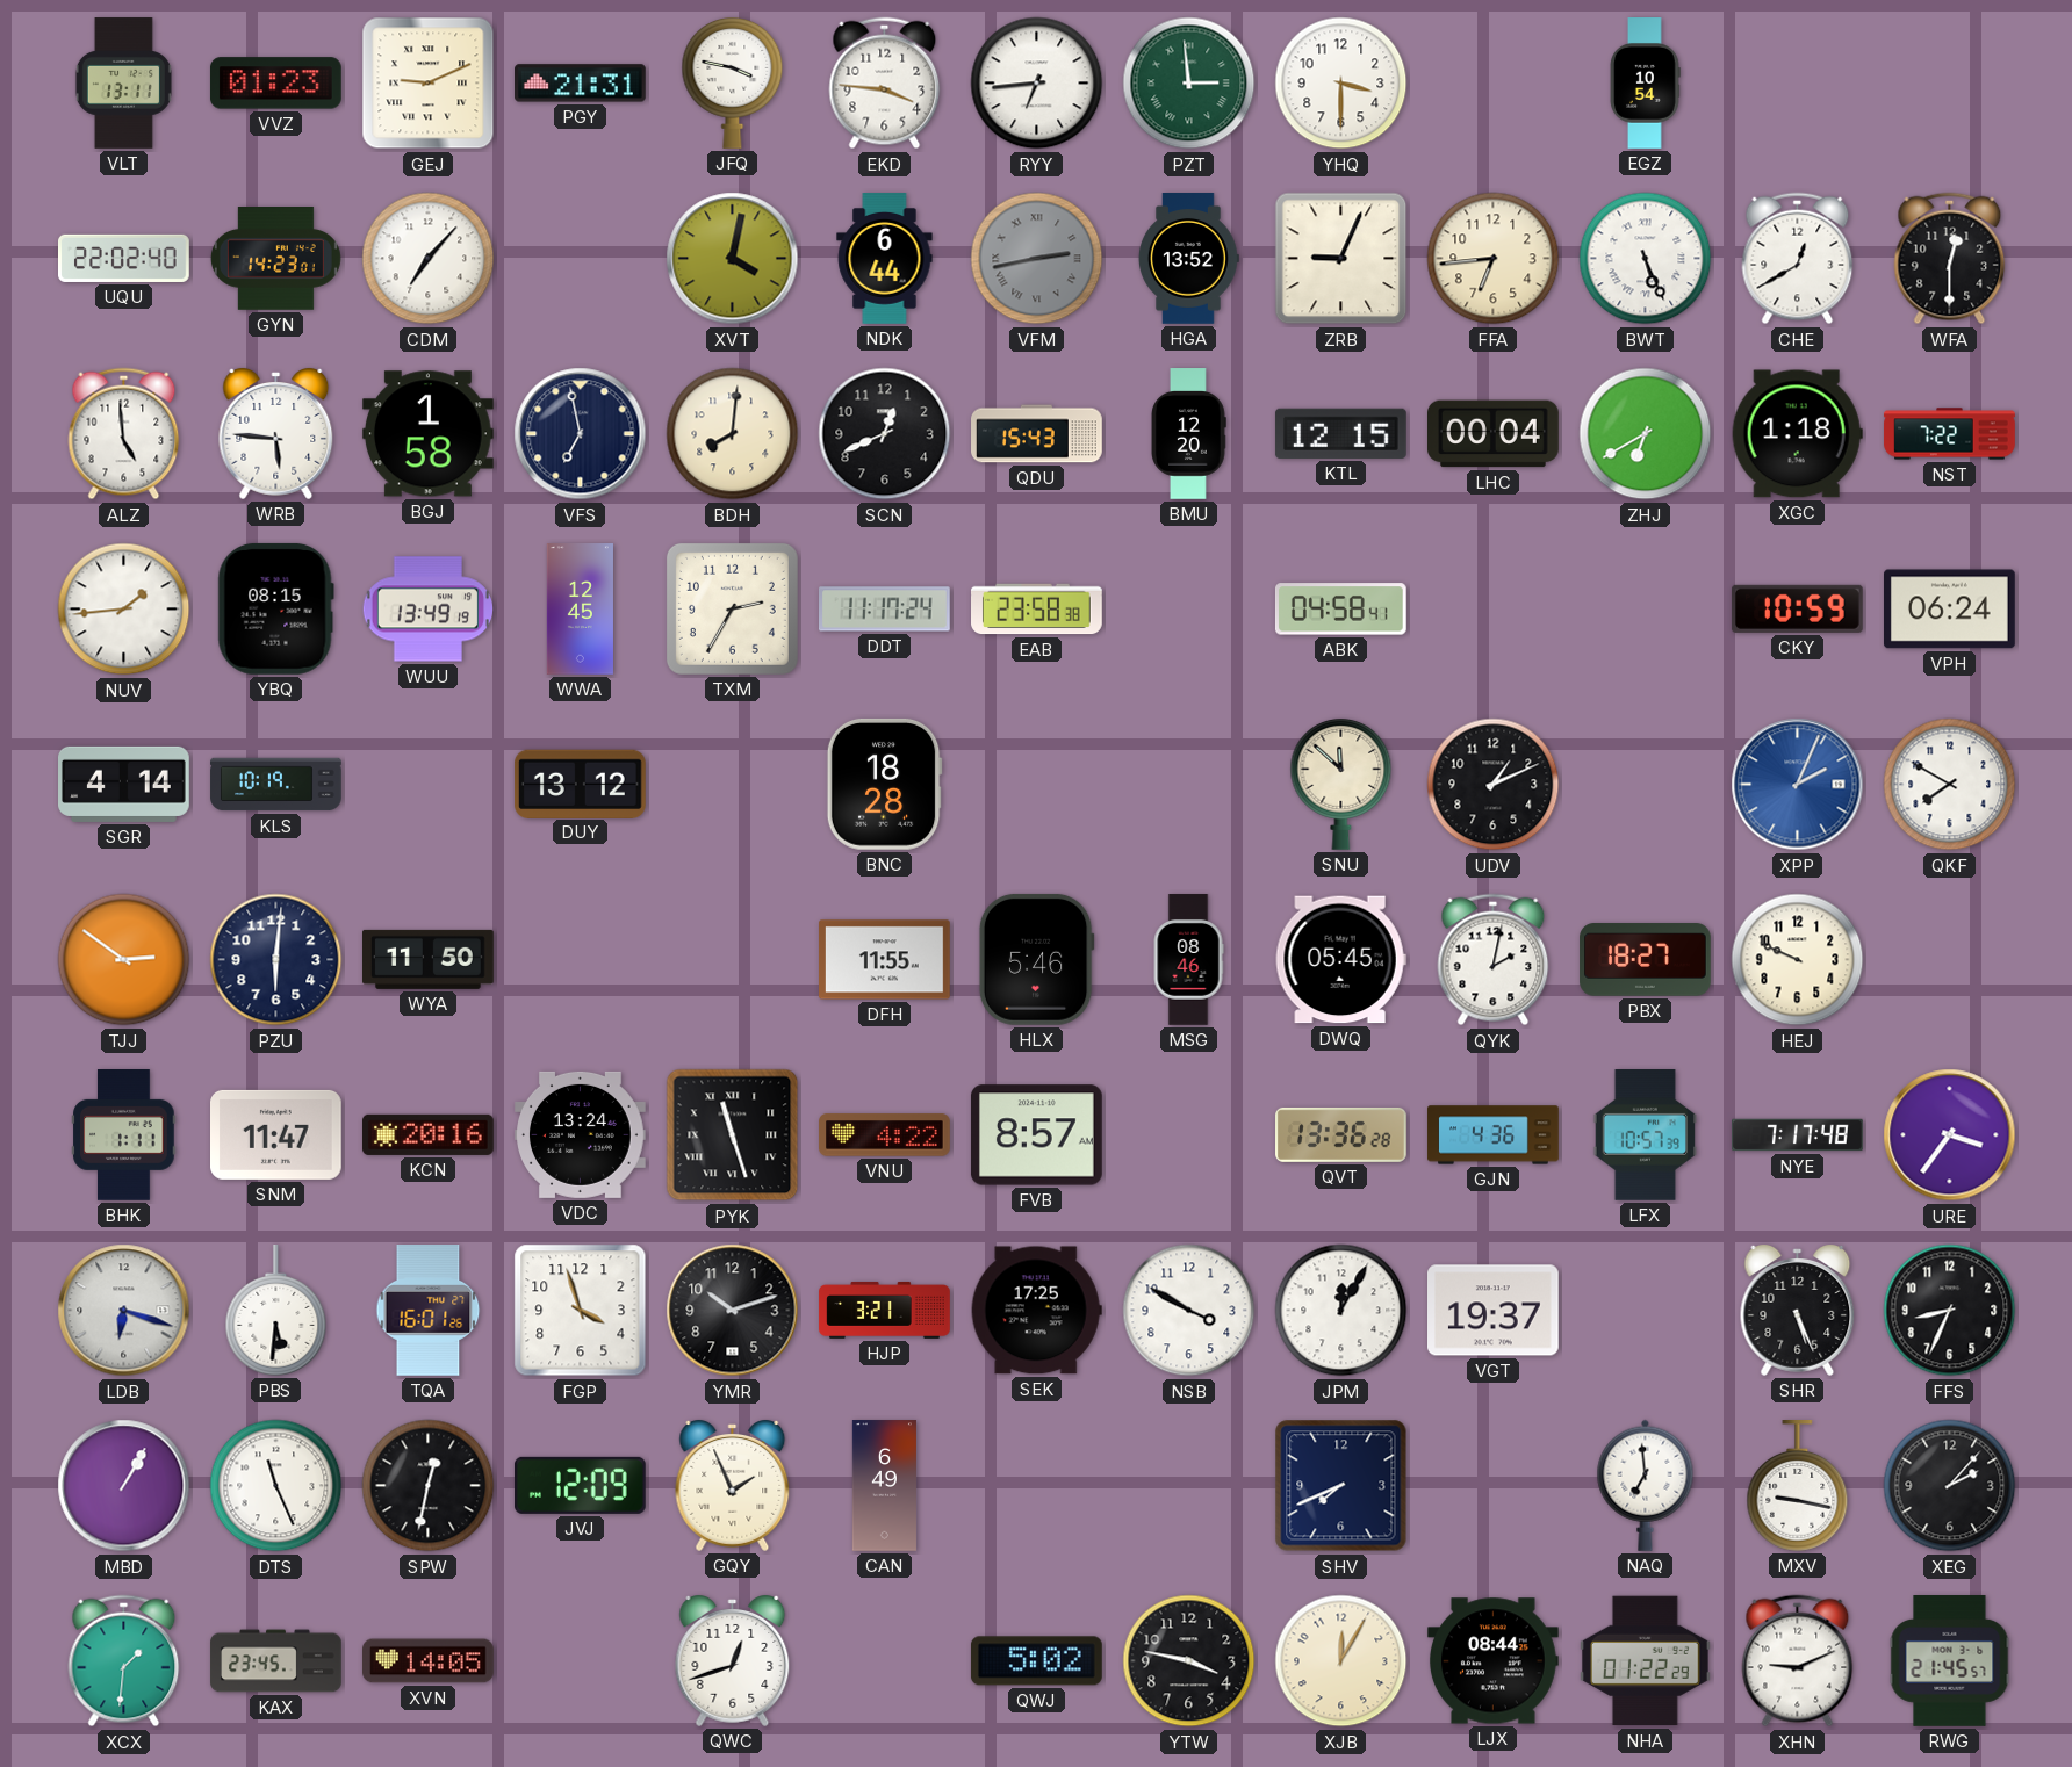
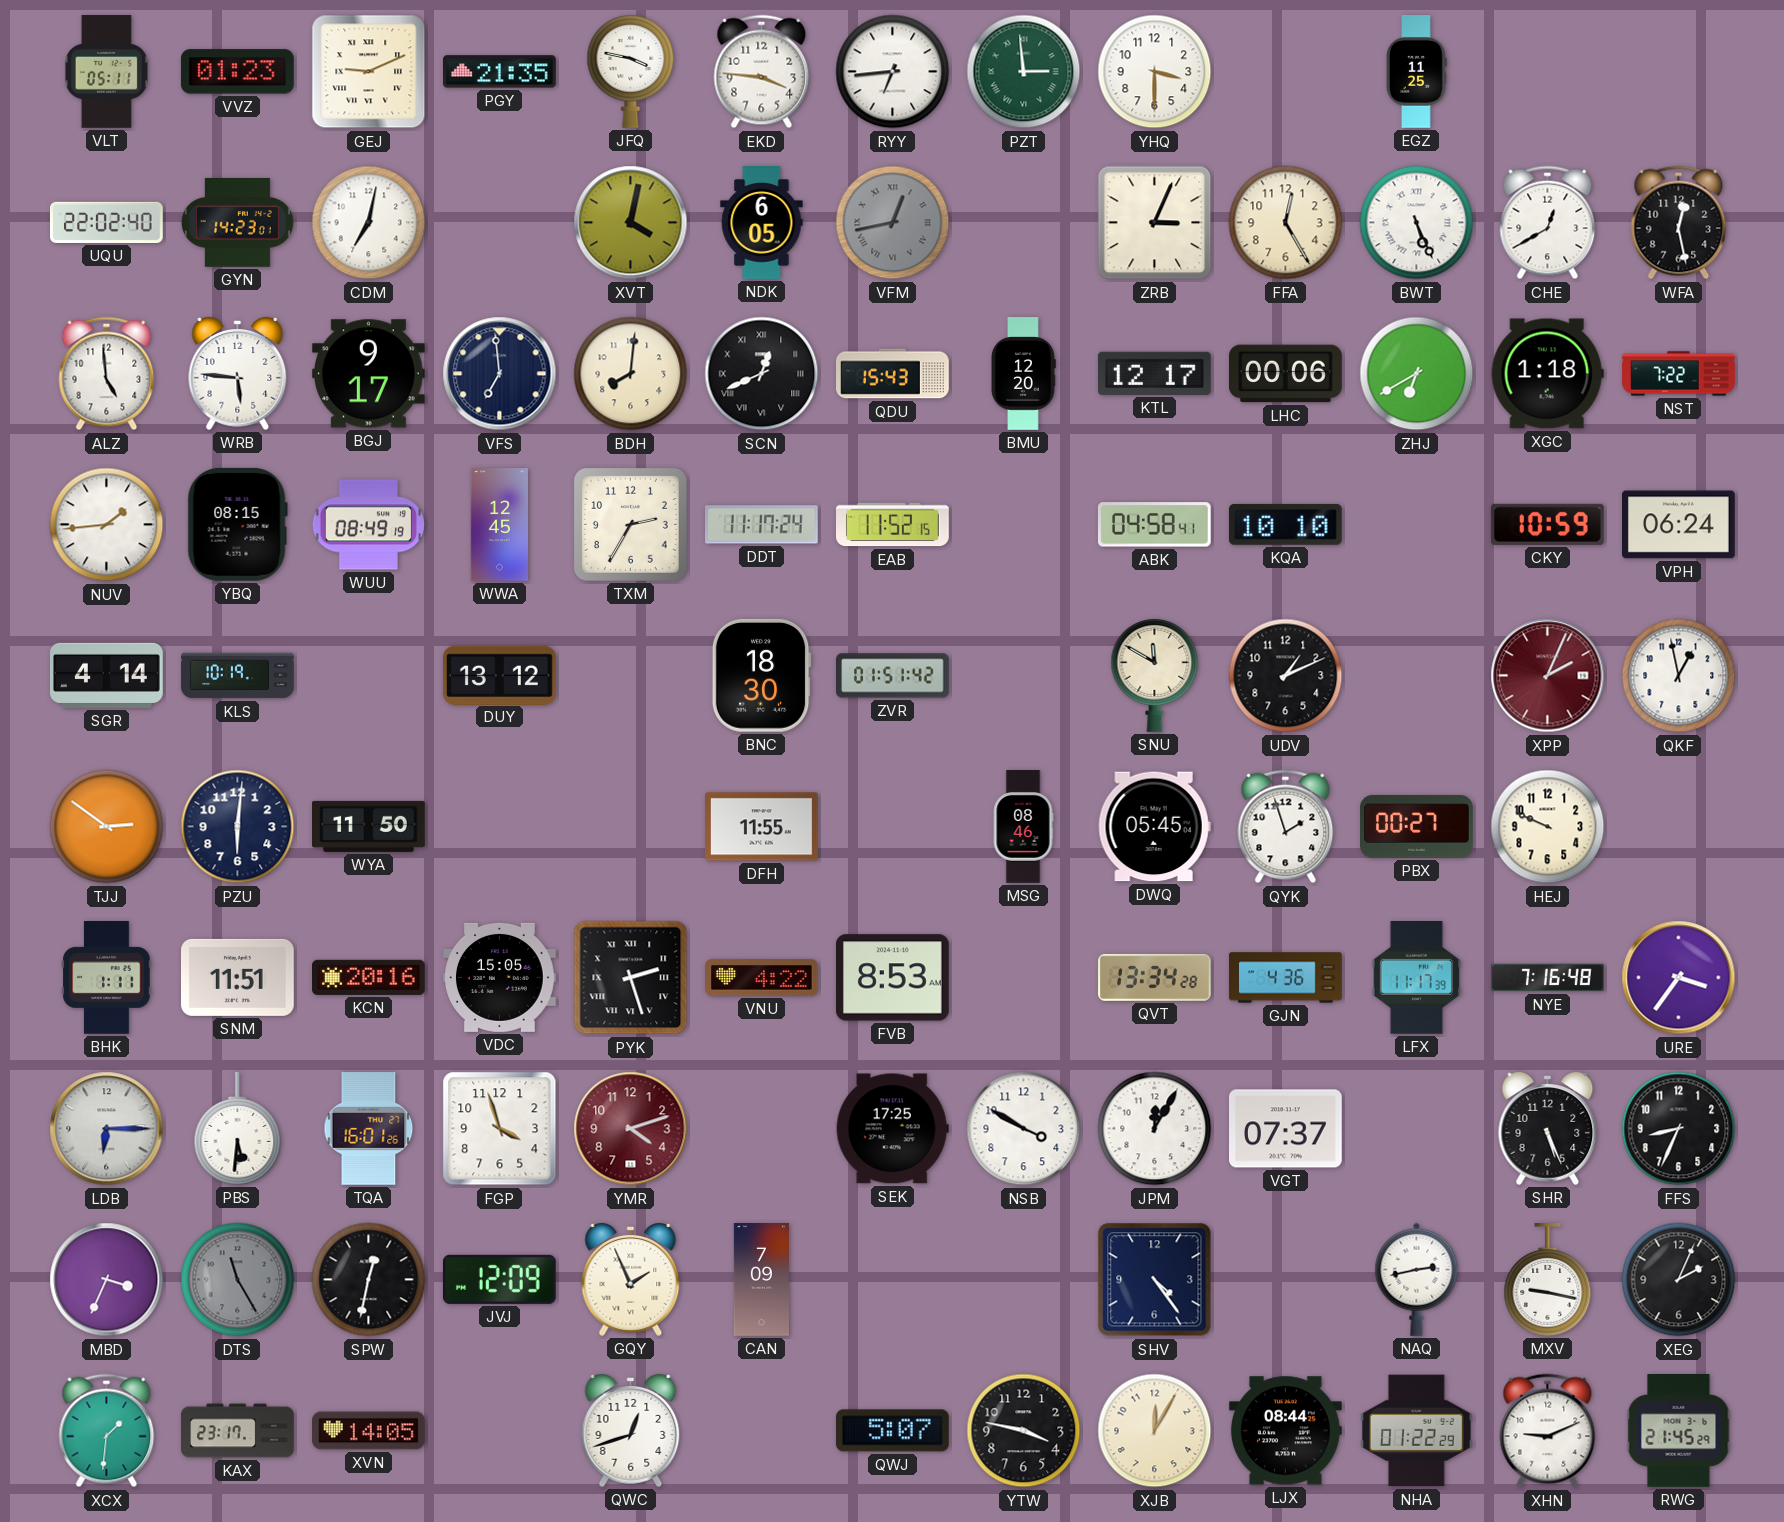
VLT: 13:11 -> 05:11 (106, 72)
PGY: 21:31 -> 21:35 (500, 72)
EGZ: 10:54 -> 11:25 (1416, 72)
CDM: 7:07 -> 7:02 (369, 223)
NDK: 6:44 -> 6:05 (762, 223)
VFM: 2:43 -> 12:43 (893, 223)
HGA: 13:52 -> none (1188, 259)
ZRB: 9:04 -> 3:04 (1155, 223)
FFA: 6:44 -> 12:25 (1286, 223)
WFA: 12:30 -> 12:28 (1679, 223)
BGJ: 1:58 -> 9:17 (368, 374)
VFS: 6:58 -> 6:59 (500, 374)
SCN numerals: Arabic -> Roman (762, 374)
KTL: 12:15 -> 12:17 (1154, 373)
LHC: 00:04 -> 00:06 (1286, 374)
WUU: 13:49 -> 08:49 (368, 525)
EAB: 23:58 -> 11:52 (893, 525)
KQA: none -> 10:10 (1285, 524)
BNC: 18:28 -> 18:30 (761, 675)
ZVR: none -> 01:51 (893, 676)
SNU: 11:52 -> 11:50 (1155, 675)
XPP dial: blue -> burgundy (1548, 676)
QKF: 7:50 -> 12:58 (1679, 676)
HLX: 5:46 -> none (1036, 959)
QYK: 2:02 -> 1:57 (1286, 827)
PBX: 18:27 -> 00:27 (1417, 827)
SNM: 11:47 -> 11:51 (238, 977)
VDC: 13:24 -> 15:05 (500, 977)
PYK: 11:27 -> 2:27 (631, 978)
FVB: 8:57 -> 8:53 (892, 978)
QVT: 13:36 -> 13:34 (1155, 977)
LFX: 10:57 -> 11:17 (1416, 978)
NYE: 7:17 -> 7:16 (1548, 978)
LDB: 6:18 -> 6:15 (107, 1129)
YMR: 10:12 -> 4:12 (631, 1129)
YMR dial: black -> burgundy (631, 1129)
HJP: 3:21 -> none (885, 1310)
VGT: 19:37 -> 07:37 (1286, 1129)
MBD: 1:05 -> 3:34 (107, 1280)
DTS: 11:26 -> 11:25 (238, 1280)
DTS dial: white -> grey (238, 1280)
CAN: 6:49 -> 7:09 (761, 1280)
SHV: 7:41 -> 4:24 (1155, 1280)
NAQ: 6:59 -> 2:43 (1417, 1279)
XEG: 2:07 -> 2:04 (1679, 1280)
KAX: 23:45 -> 23:17 (238, 1431)
QWJ: 5:02 -> 5:07 (892, 1431)
RWG: 21:45:57 -> 21:45:29 (1679, 1431)
